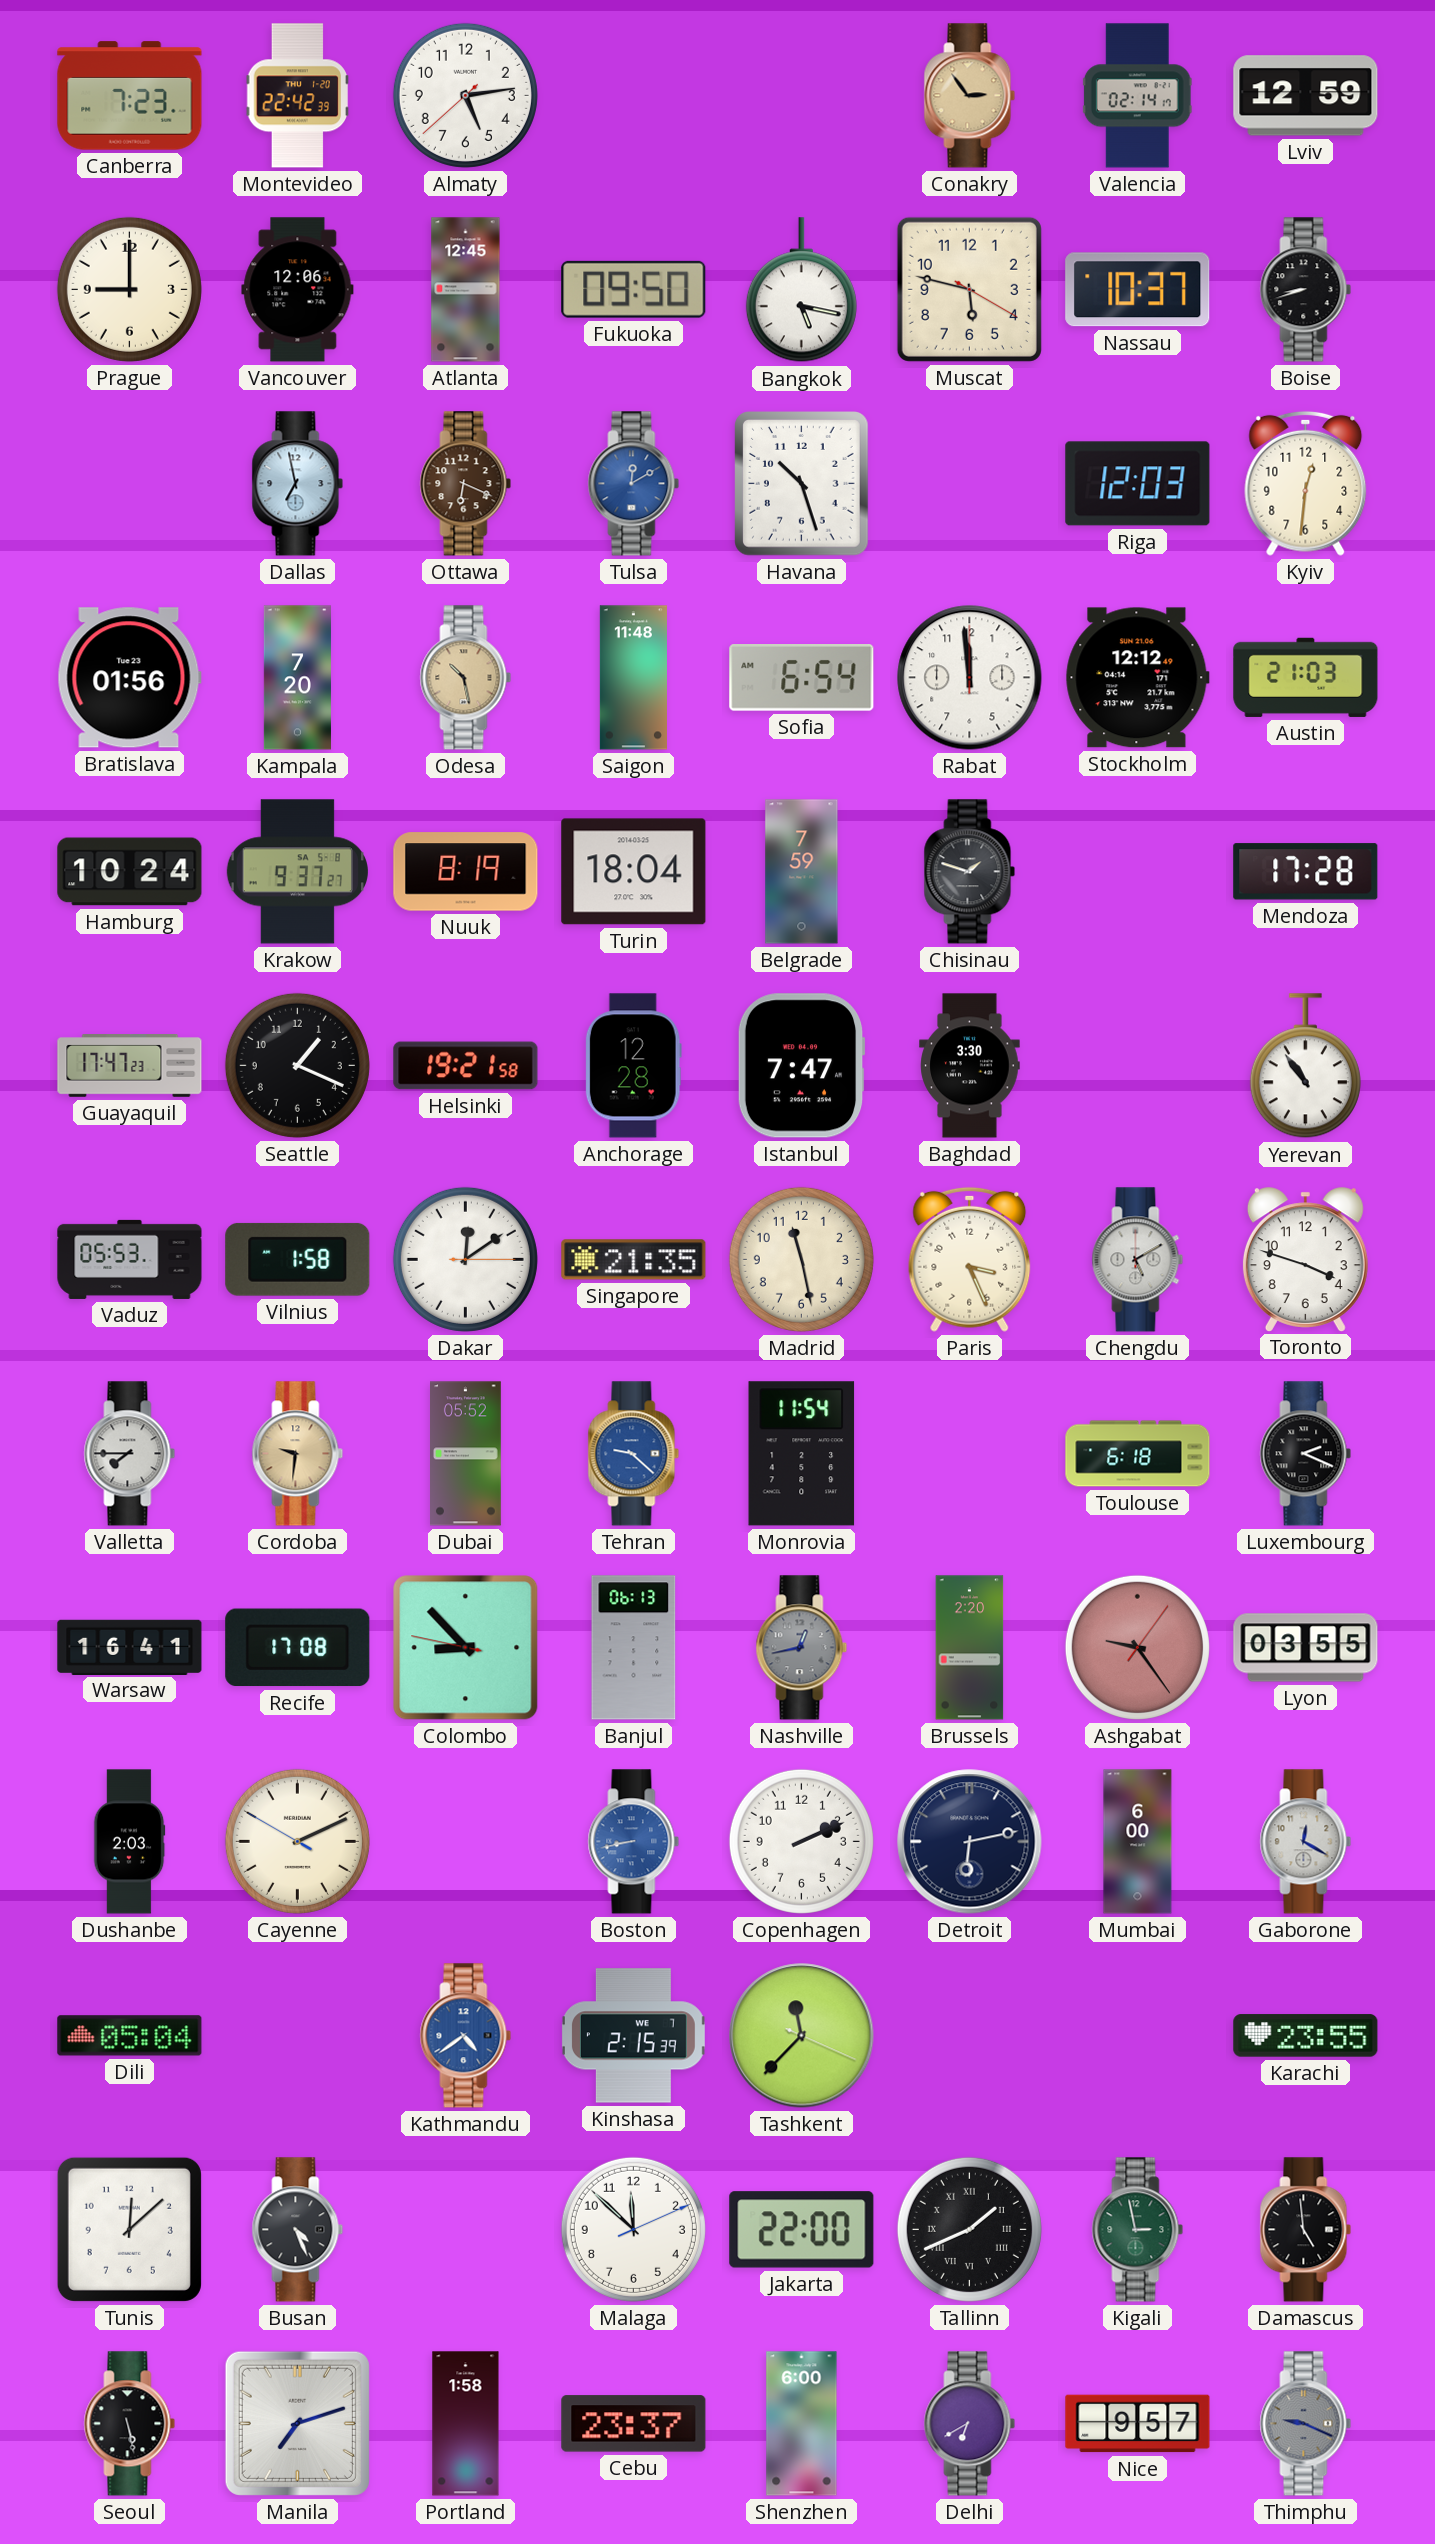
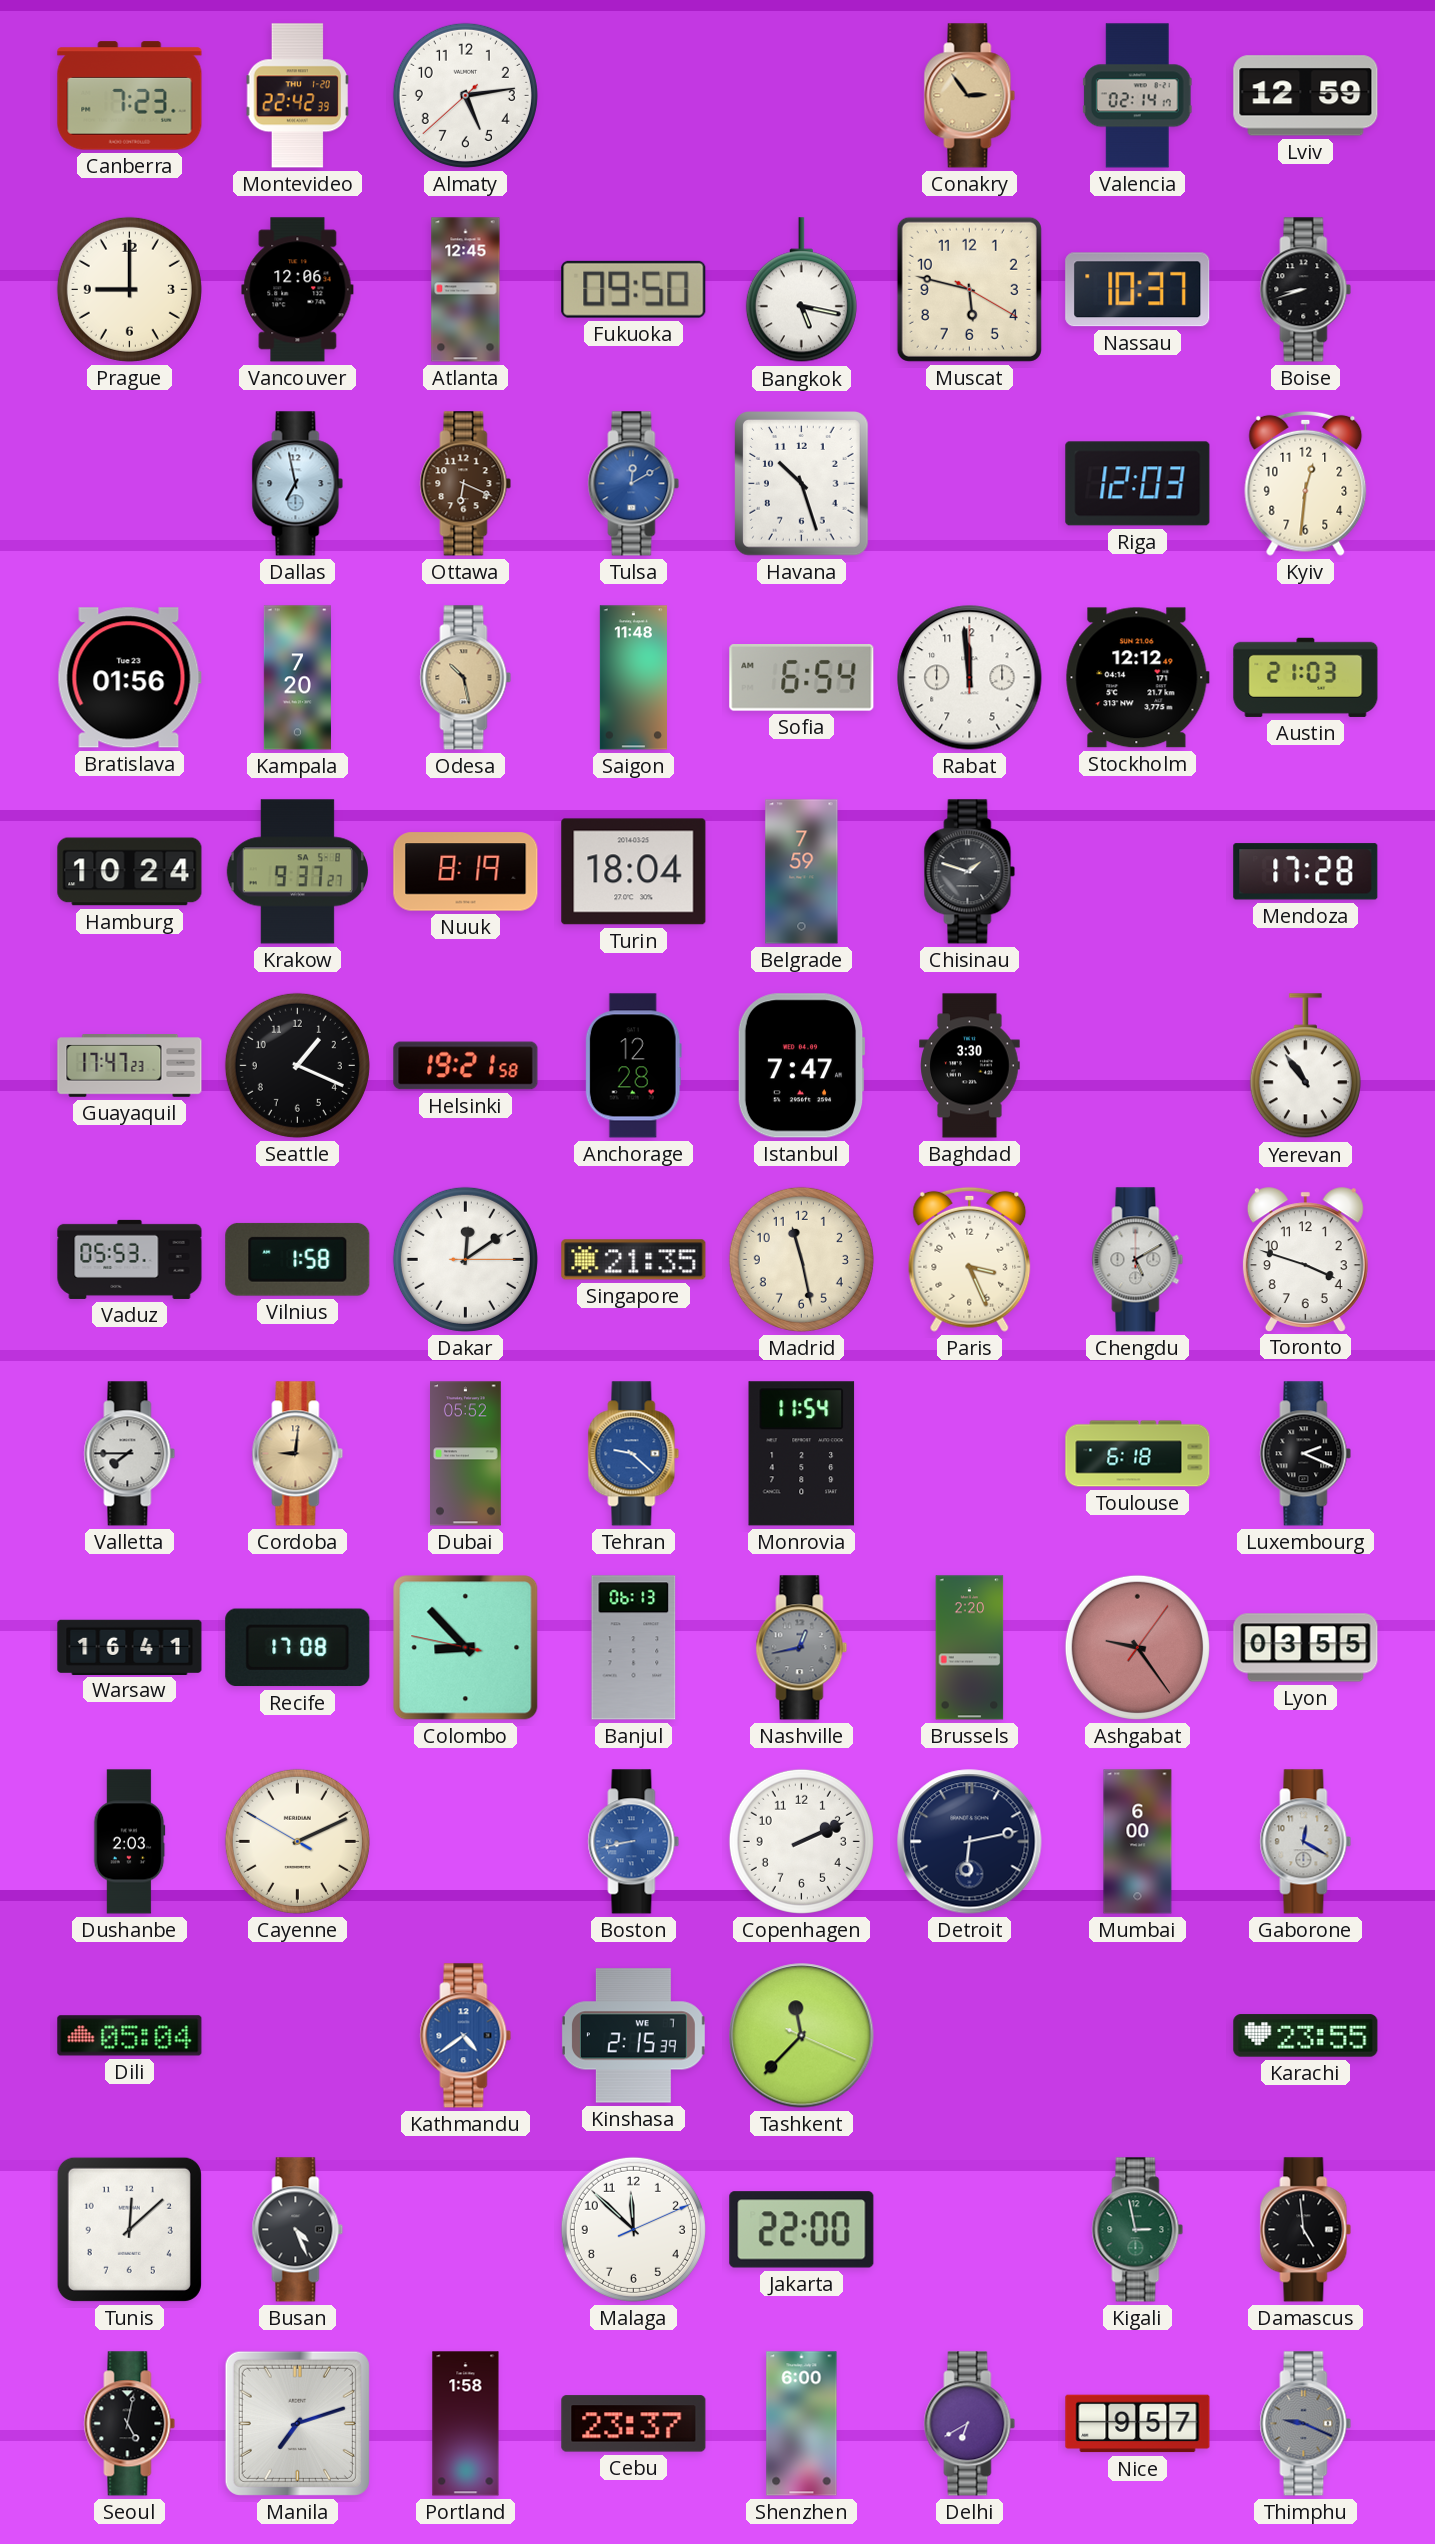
Cordoba: 9:31 -> 9:01 (298, 1454)
Tallinn: 1:41 -> none (969, 2229)
Seoul: 5:28 -> 5:02 (130, 2424)
